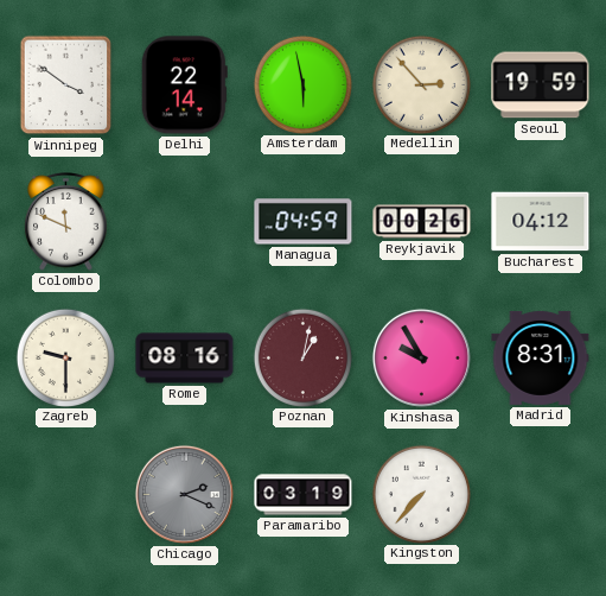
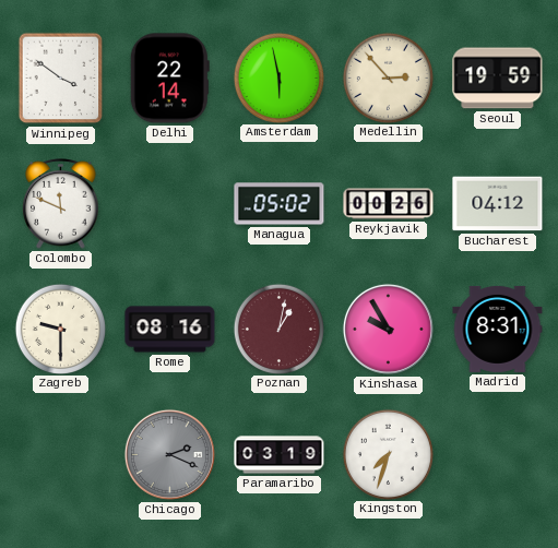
Managua: 04:59 -> 05:02 (280, 204)
Kingston: 7:37 -> 7:33 (388, 454)
